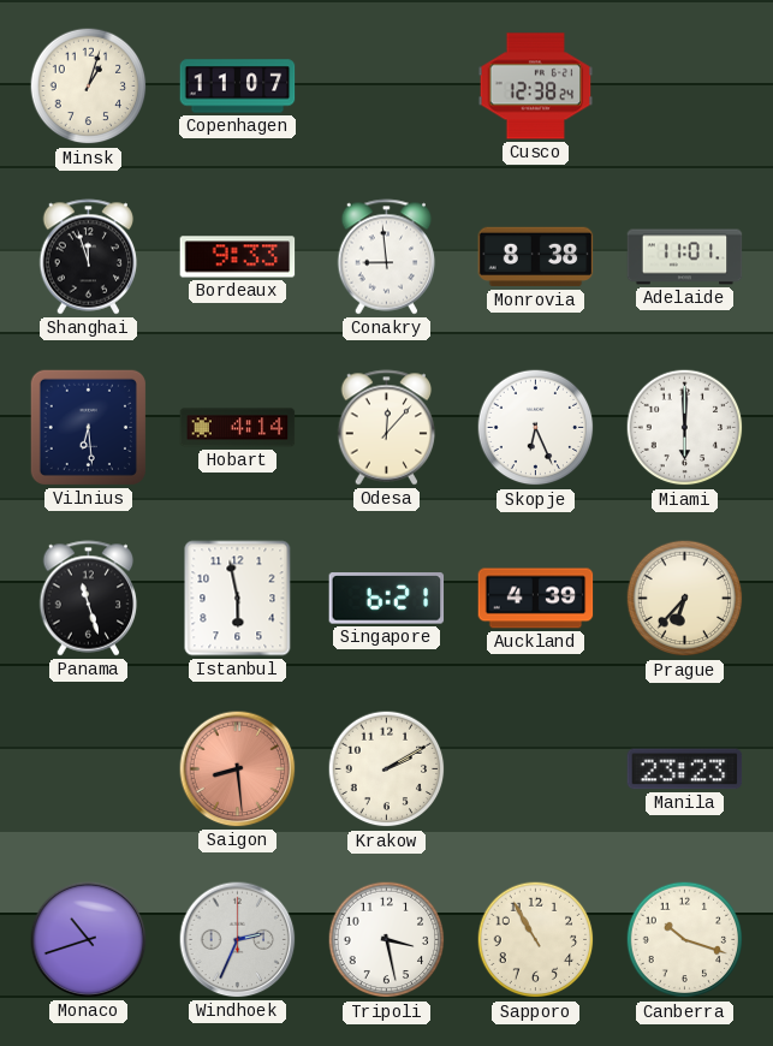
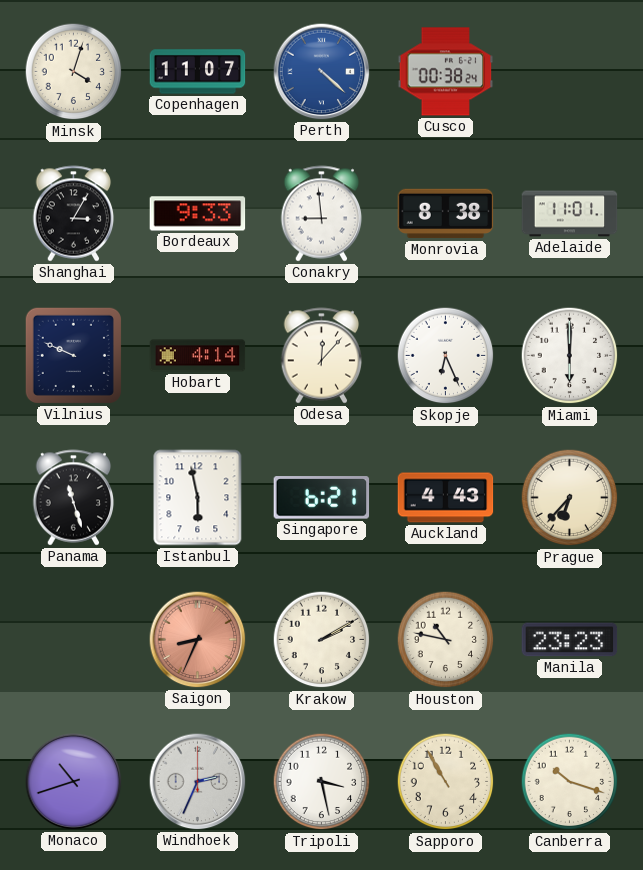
Minsk: 1:03 -> 4:03 (74, 72)
Perth: none -> 4:22 (322, 72)
Cusco: 12:38 -> 00:38 (446, 72)
Shanghai: 11:57 -> 3:05 (74, 214)
Vilnius: 6:29 -> 9:49 (73, 355)
Auckland: 4:39 -> 4:43 (446, 498)
Saigon: 8:29 -> 8:34 (198, 640)
Houston: none -> 10:47 (446, 640)
